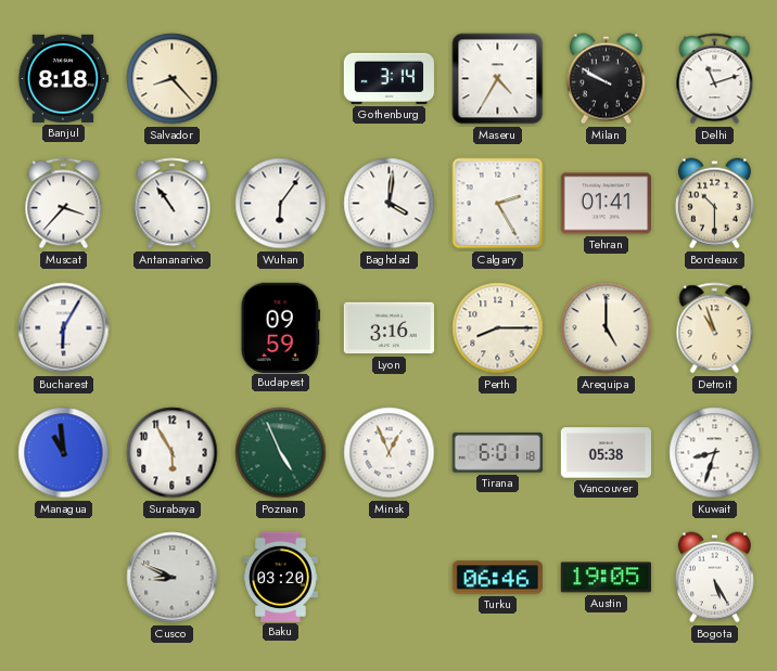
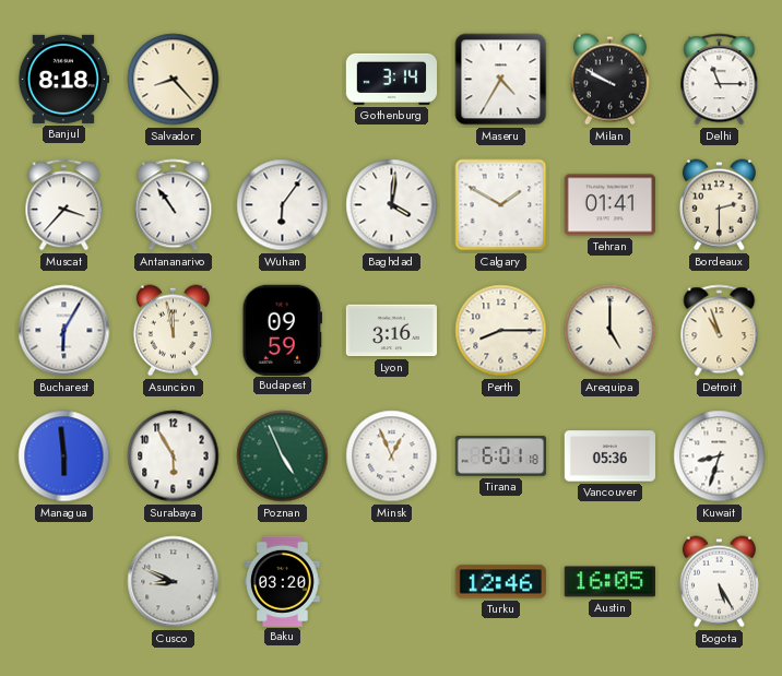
Delhi: 11:12 -> 11:15 (720, 80)
Calgary: 2:25 -> 1:50 (501, 205)
Bordeaux: 10:30 -> 2:30 (719, 205)
Asuncion: none -> 11:58 (173, 331)
Managua: 10:59 -> 5:59 (64, 456)
Vancouver: 05:38 -> 05:36 (611, 456)
Turku: 06:46 -> 12:46 (500, 582)
Austin: 19:05 -> 16:05 (609, 582)
